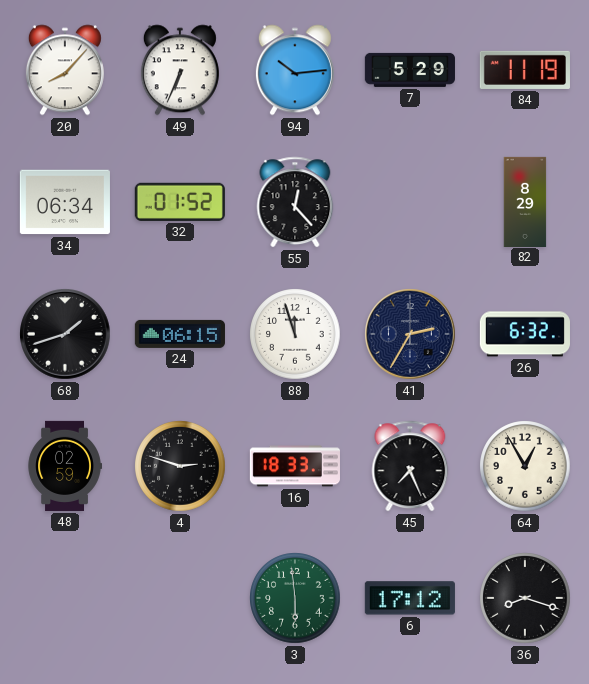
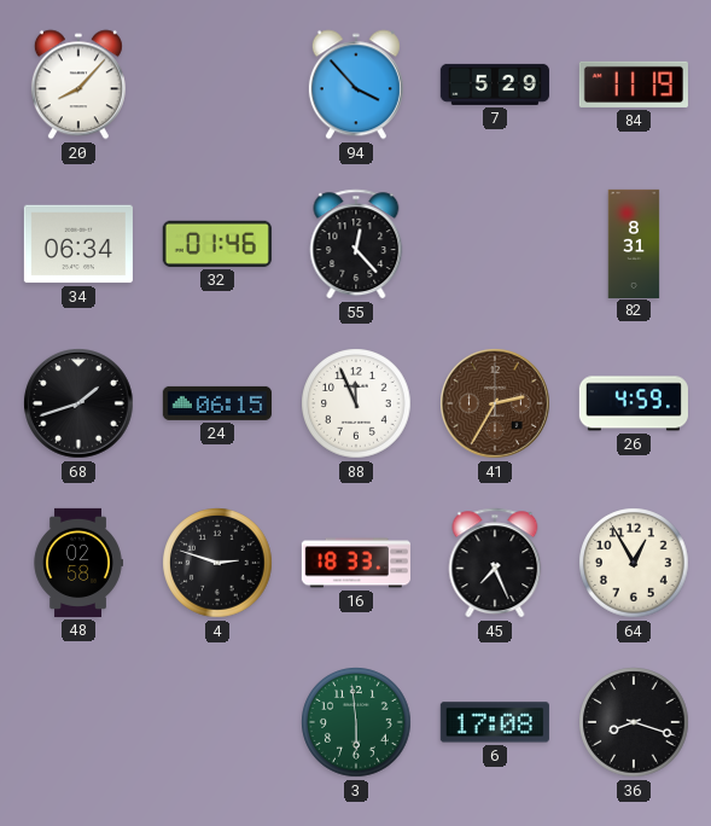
49: 6:34 -> none (180, 70)
94: 10:14 -> 3:53 (356, 85)
32: 01:52 -> 01:46 (217, 244)
82: 8:29 -> 8:31 (634, 243)
88: 11:57 -> 11:56 (356, 403)
41 dial: navy -> brown (495, 403)
26: 6:32 -> 4:59 (634, 403)
48: 02:59 -> 02:58 (78, 563)
6: 17:12 -> 17:08 (495, 722)
